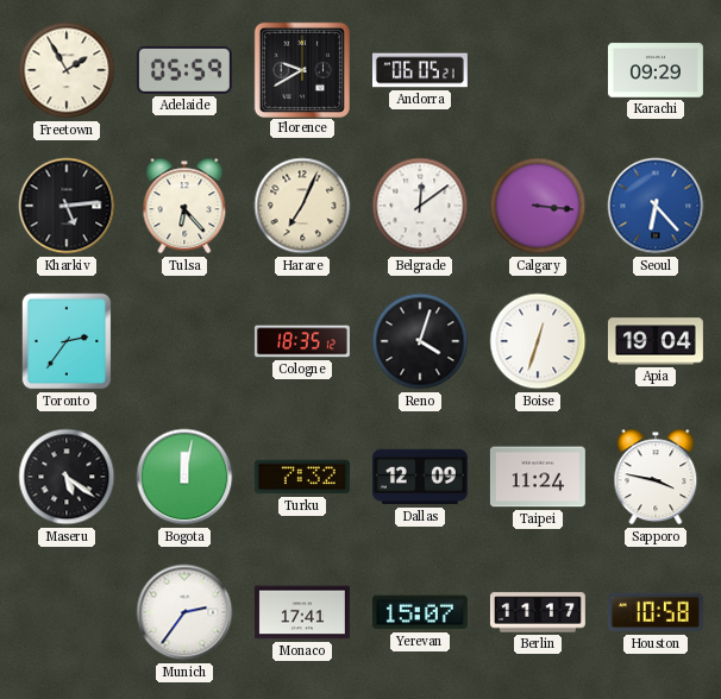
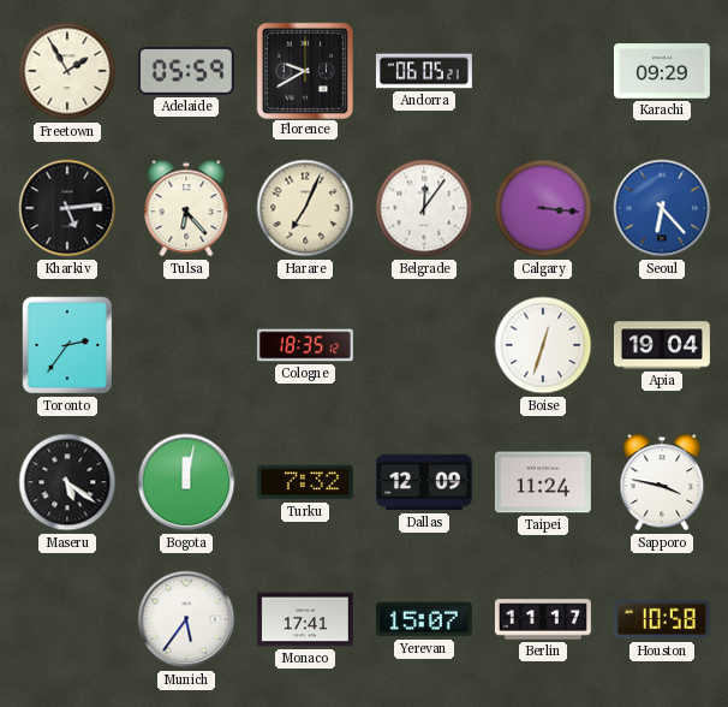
Belgrade: 12:09 -> 12:06 (424, 208)
Reno: 4:03 -> none (420, 341)
Munich: 2:36 -> 5:36 (186, 619)
